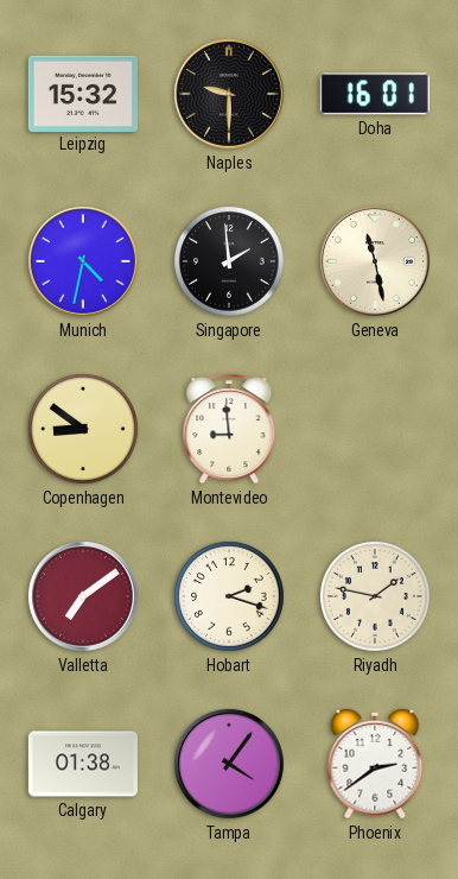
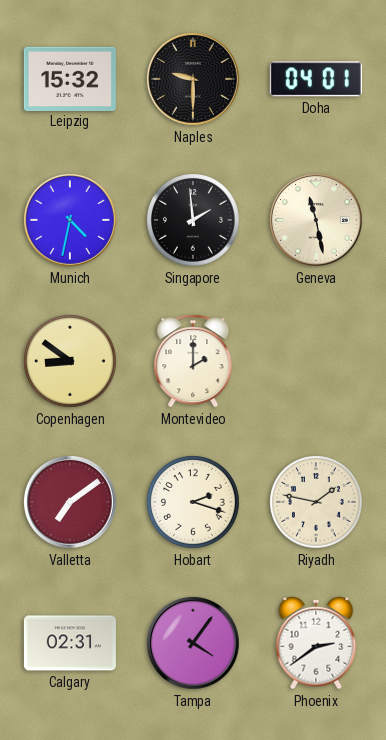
Doha: 16:01 -> 04:01 (316, 79)
Montevideo: 8:59 -> 2:00 (193, 362)
Calgary: 01:38 -> 02:31 (70, 643)
